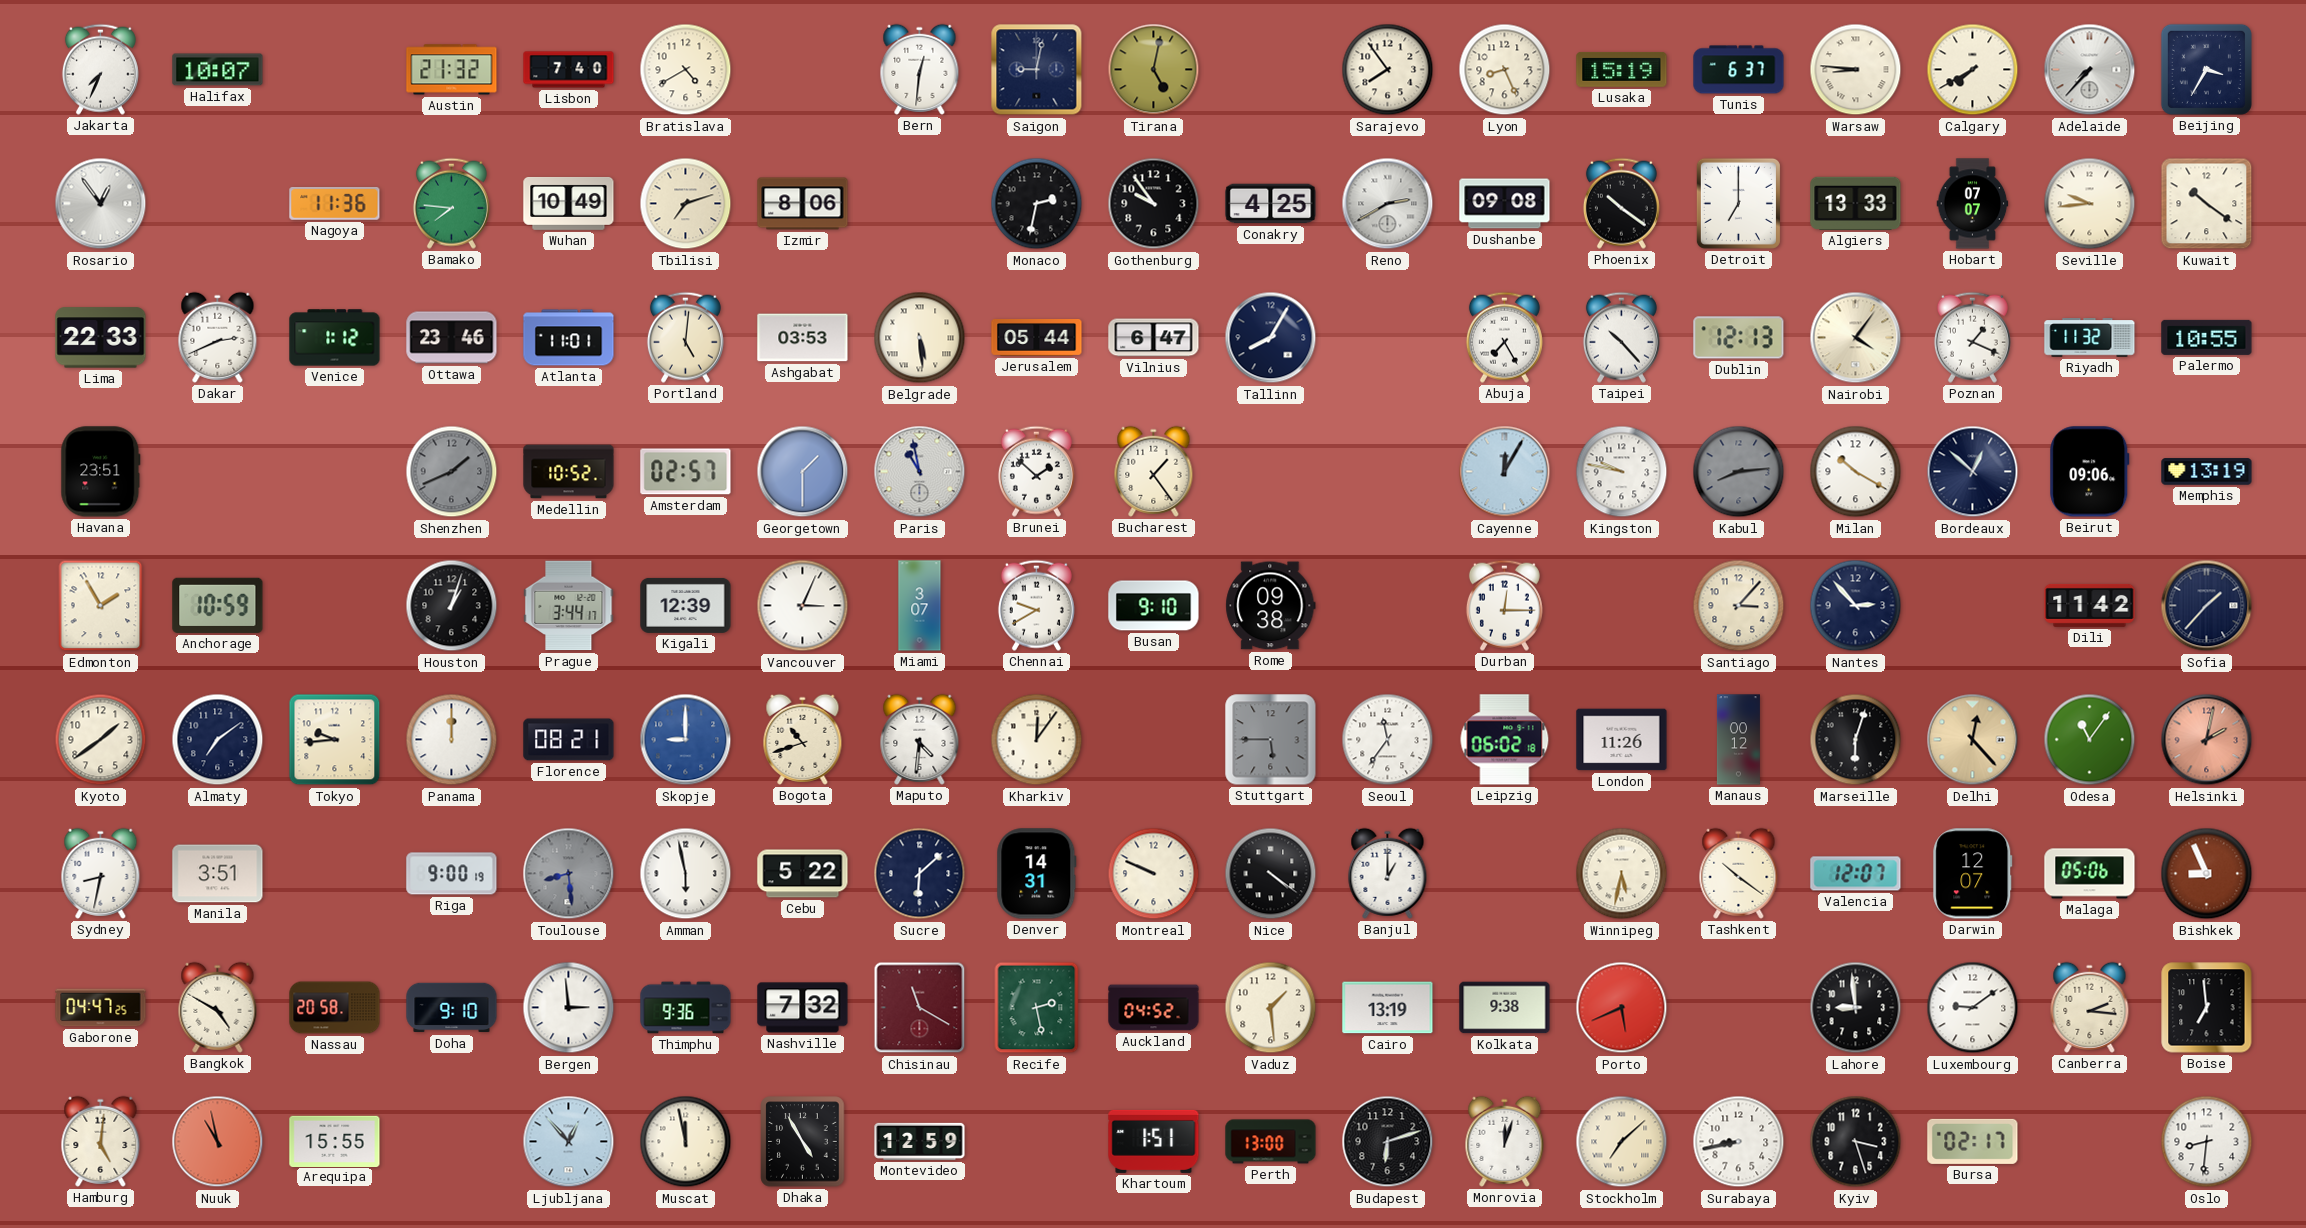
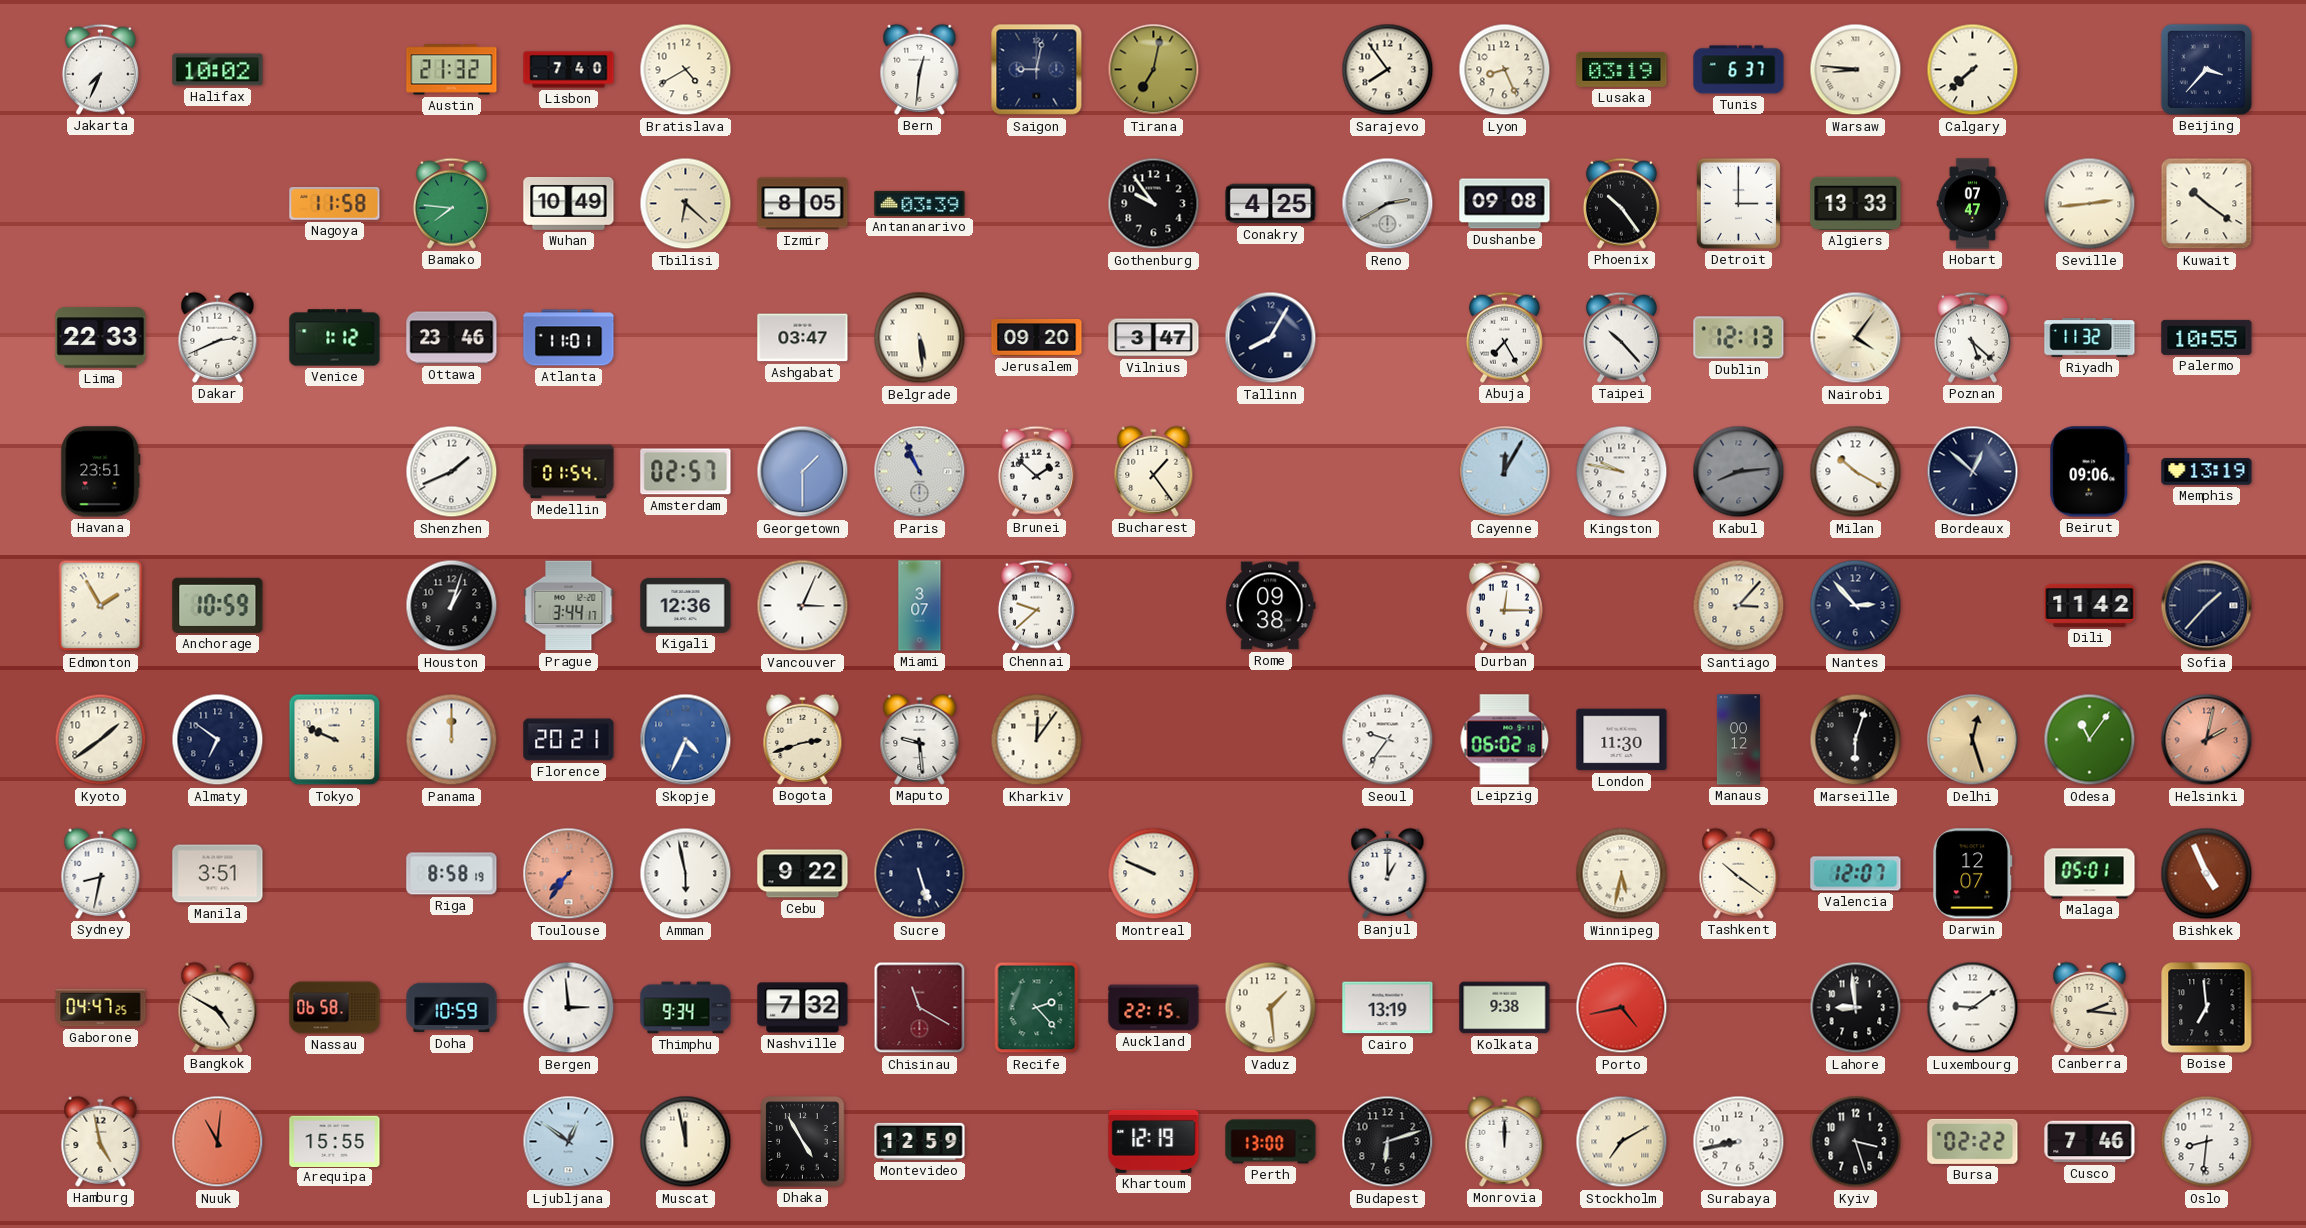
Halifax: 10:07 -> 10:02 (218, 70)
Tirana: 5:02 -> 7:02 (1154, 70)
Lusaka: 15:19 -> 03:19 (1622, 69)
Calgary: 7:40 -> 7:38 (1973, 70)
Adelaide: 7:37 -> none (2090, 70)
Beijing: 3:35 -> 3:37 (2206, 69)
Rosario: 12:54 -> none (101, 204)
Nagoya: 11:36 -> 11:58 (335, 204)
Tbilisi: 7:12 -> 6:22 (686, 204)
Izmir: 8:06 -> 8:05 (803, 204)
Antananarivo: none -> 03:39 (920, 203)
Monaco: 2:32 -> none (1037, 204)
Phoenix: 10:21 -> 10:24 (1621, 203)
Detroit: 7:00 -> 3:00 (1738, 203)
Hobart: 07:07 -> 07:47 (1973, 204)
Seville: 9:44 -> 2:44 (2090, 204)
Portland: 5:01 -> none (685, 337)
Ashgabat: 03:53 -> 03:47 (803, 338)
Jerusalem: 05:44 -> 09:20 (1037, 338)
Vilnius: 6:47 -> 3:47 (1154, 338)
Poznan: 1:19 -> 5:22 (1972, 337)
Shenzhen dial: grey -> white (452, 472)
Medellin: 10:52 -> 01:54 (569, 472)
Paris: 10:58 -> 10:56 (920, 472)
Kigali: 12:39 -> 12:36 (686, 605)
Chennai: 9:40 -> 9:38 (1036, 605)
Busan: 9:10 -> none (1154, 606)
Almaty: 7:09 -> 6:51 (218, 740)
Tokyo: 9:44 -> 9:49 (335, 740)
Florence: 08:21 -> 20:21 (569, 740)
Skopje: 9:00 -> 4:34 (686, 740)
Bogota: 10:42 -> 2:42 (803, 739)
Maputo: 4:31 -> 9:29 (920, 739)
Stuttgart: 5:45 -> none (1271, 740)
Seoul: 11:36 -> 9:36 (1388, 740)
London: 11:26 -> 11:30 (1622, 740)
Delhi: 12:23 -> 12:27 (1973, 740)
Riga: 9:00 -> 8:58 (452, 874)
Toulouse: 8:29 -> 7:36 (569, 874)
Toulouse dial: grey -> salmon (569, 874)
Cebu: 5:22 -> 9:22 (803, 874)
Sucre: 6:08 -> 5:27 (920, 874)
Denver: 14:31 -> none (1037, 874)
Nice: 4:21 -> none (1271, 874)
Malaga: 05:06 -> 05:01 (2090, 874)
Bishkek: 8:56 -> 4:56 (2207, 874)
Nassau: 20:58 -> 06:58 (335, 1008)
Doha: 9:10 -> 10:59 (452, 1008)
Thimphu: 9:36 -> 9:34 (686, 1008)
Recife: 2:28 -> 2:23 (1037, 1008)
Auckland: 04:52 -> 22:15 (1154, 1008)
Porto: 5:41 -> 4:43 (1622, 1008)
Hamburg: 5:01 -> 4:58 (101, 1141)
Nuuk: 10:58 -> 11:01 (218, 1142)
Ljubljana: 12:53 -> 12:51 (569, 1142)
Khartoum: 1:51 -> 12:19 (1154, 1141)
Monrovia: 12:03 -> 12:00 (1505, 1141)
Stockholm: 7:08 -> 7:10 (1622, 1142)
Bursa: 02:17 -> 02:22 (1973, 1141)
Cusco: none -> 7:46 (2090, 1142)
